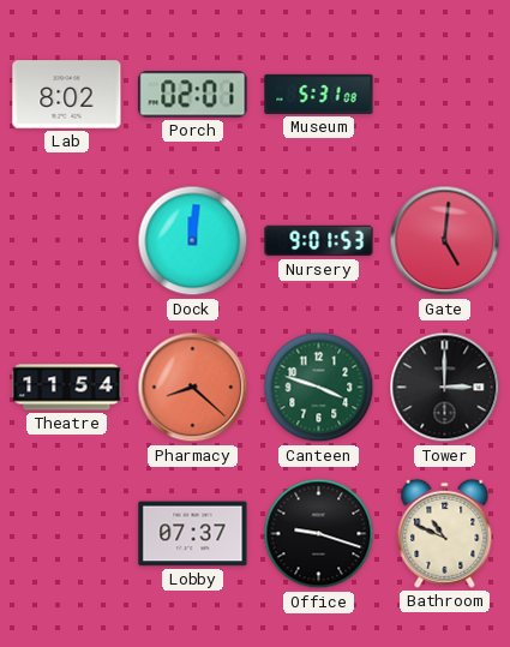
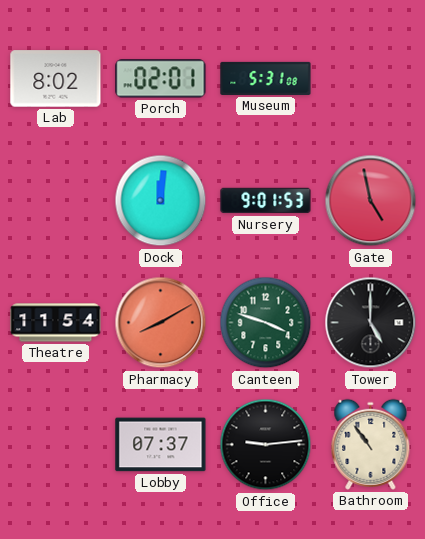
Gate: 5:01 -> 4:58 (371, 201)
Pharmacy: 8:22 -> 8:10 (161, 323)
Tower: 3:00 -> 5:00 (371, 323)
Office: 9:18 -> 9:14 (266, 445)
Bathroom: 10:49 -> 10:54 (371, 444)
